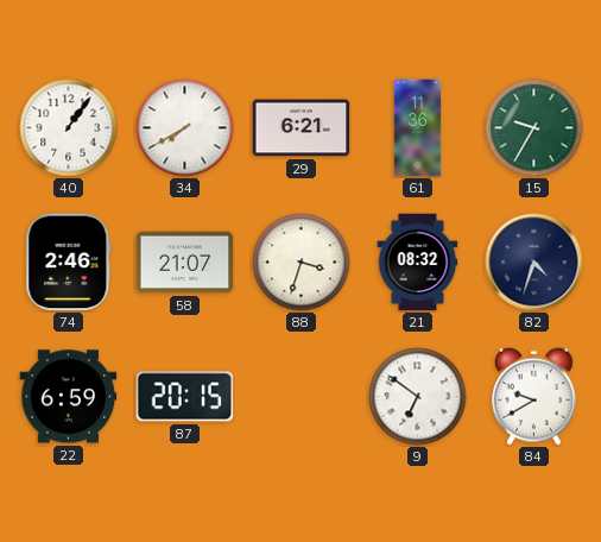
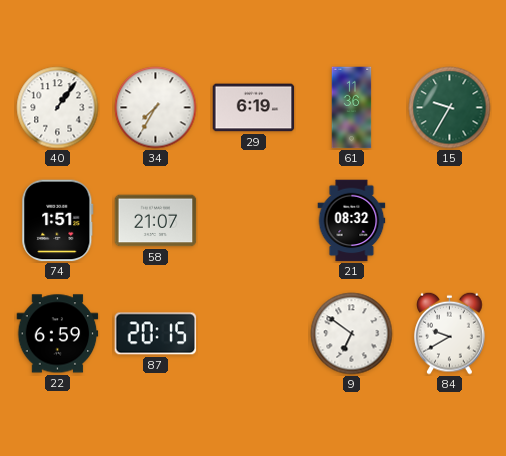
34: 7:40 -> 7:35 (156, 108)
29: 6:21 -> 6:19 (254, 108)
74: 2:46 -> 1:51 (58, 221)
88: 3:33 -> none (302, 263)
82: 4:33 -> none (534, 263)
